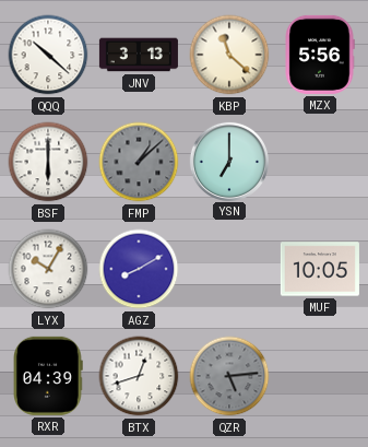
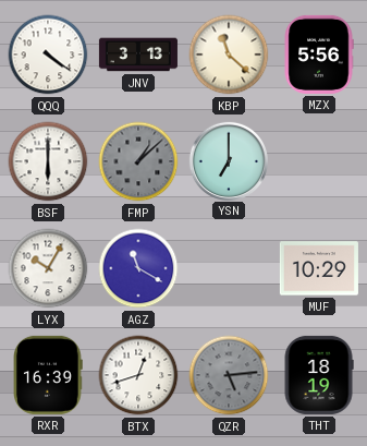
QQQ: 10:22 -> 4:21 (48, 55)
AGZ: 8:10 -> 11:20 (138, 268)
MUF: 10:05 -> 10:29 (319, 268)
RXR: 04:39 -> 16:39 (48, 375)
THT: none -> 18:19 (319, 375)
